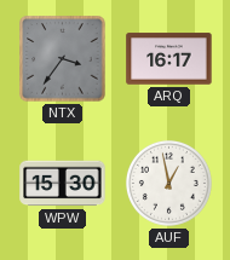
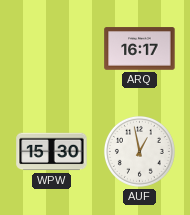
NTX: 3:36 -> none (63, 59)
